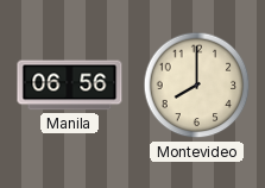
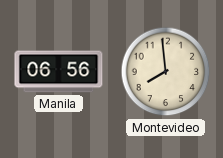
Montevideo: 8:00 -> 7:59 (166, 72)
